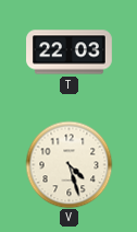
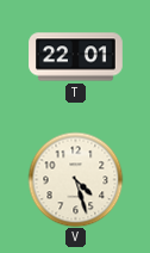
T: 22:03 -> 22:01 (76, 57)
